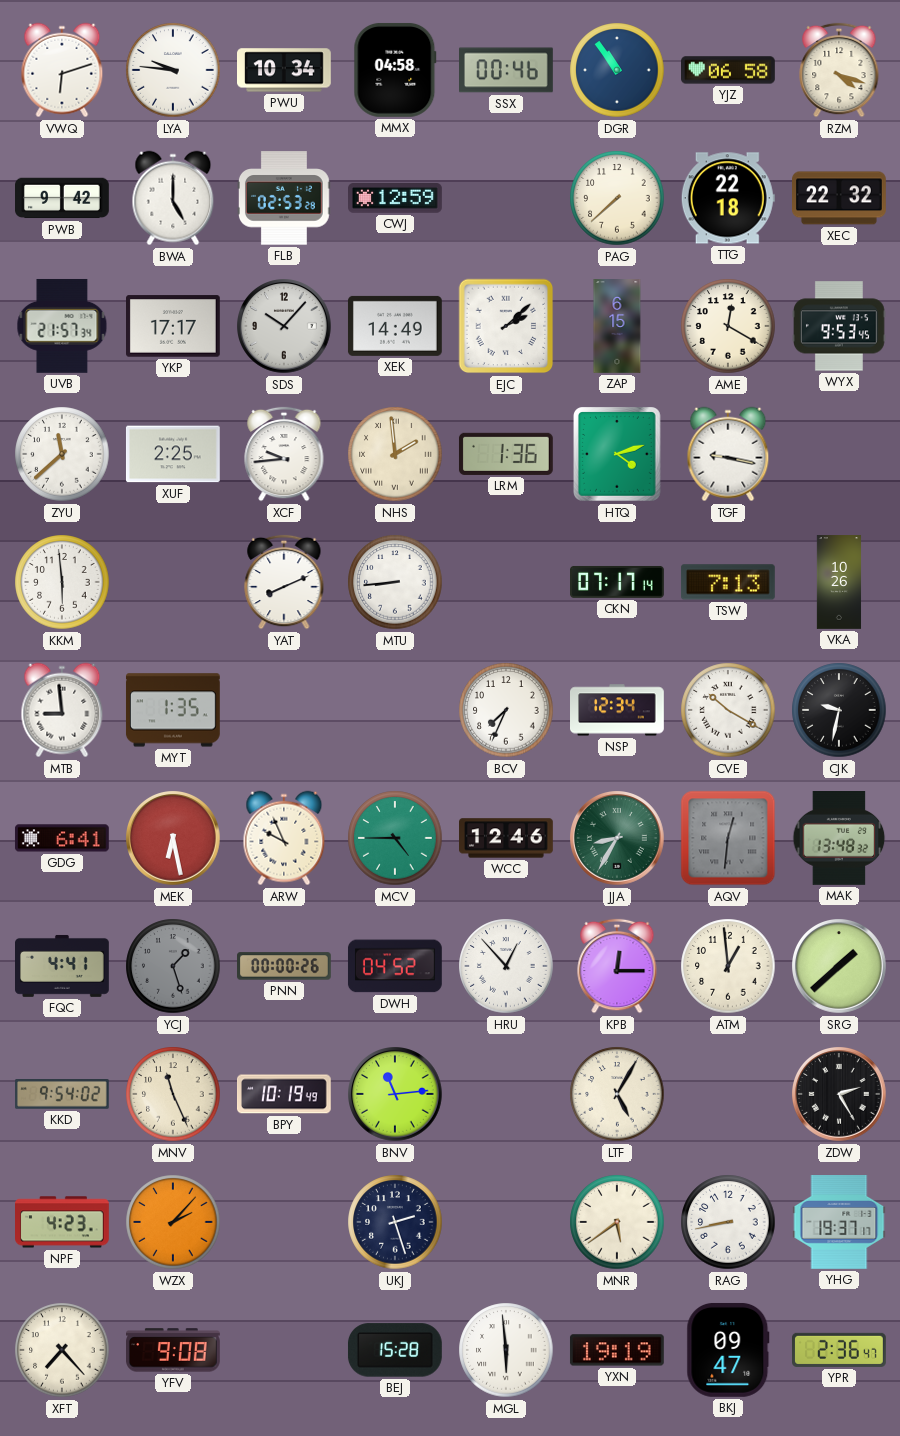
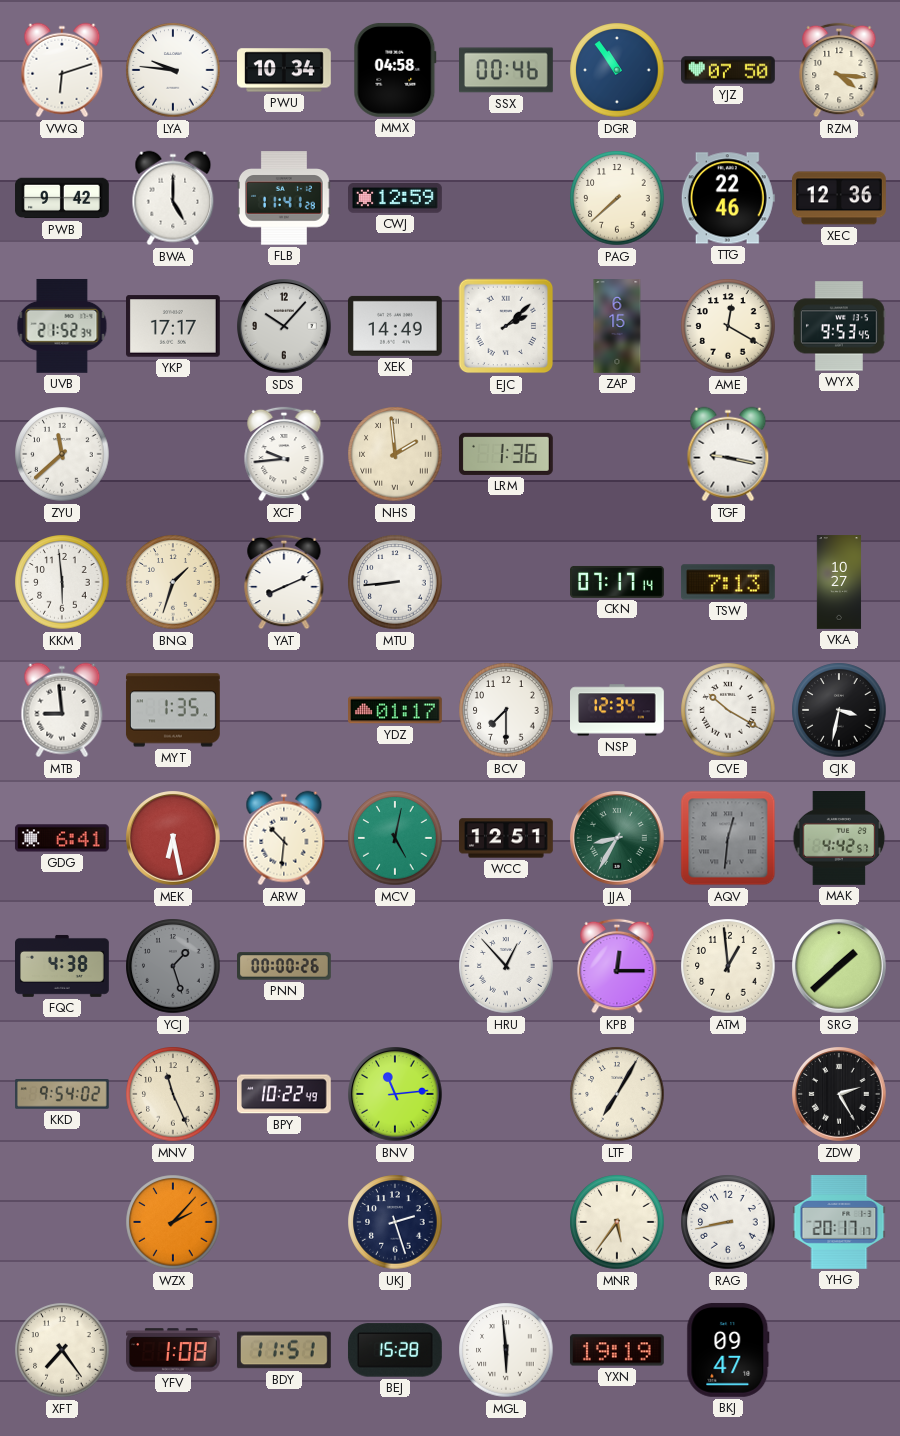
YJZ: 06:58 -> 07:50 (729, 70)
RZM: 4:18 -> 4:16 (839, 70)
FLB: 02:53 -> 11:41 (284, 198)
TTG: 22:18 -> 22:46 (728, 198)
XEC: 22:32 -> 12:36 (840, 198)
UVB: 21:57 -> 21:52 (62, 326)
XUF: 2:25 -> none (173, 454)
HTQ: 4:12 -> none (618, 455)
BNQ: none -> 1:33 (173, 582)
VKA: 10:26 -> 10:27 (839, 582)
YDZ: none -> 01:17 (396, 710)
BCV: 7:34 -> 7:30 (506, 710)
CJK: 9:32 -> 3:32 (839, 710)
ARW: 9:56 -> 10:31 (284, 838)
MCV: 4:45 -> 5:02 (395, 838)
WCC: 12:46 -> 12:51 (507, 838)
MAK: 13:48 -> 4:42 (839, 839)
FQC: 4:41 -> 4:38 (63, 966)
DWH: 04:52 -> none (395, 966)
BPY: 10:19 -> 10:22 (285, 1094)
LTF: 5:05 -> 7:05 (617, 1094)
NPF: 4:23 -> none (63, 1222)
MNR: 5:39 -> 5:36 (617, 1222)
YHG: 19:37 -> 20:17 (839, 1223)
XFT: 7:23 -> 7:24 (62, 1350)
YFV: 9:08 -> 1:08 (174, 1350)
BDY: none -> 11:51 (284, 1350)
YPR: 2:36 -> none (840, 1350)
